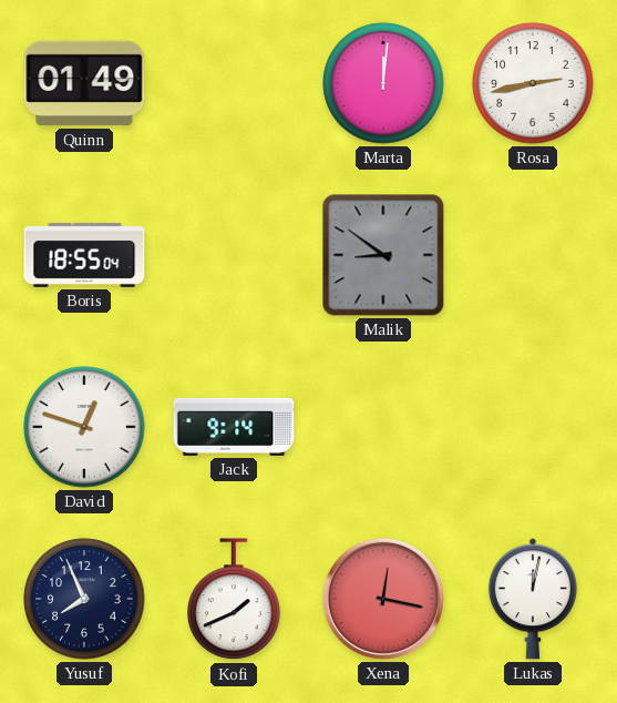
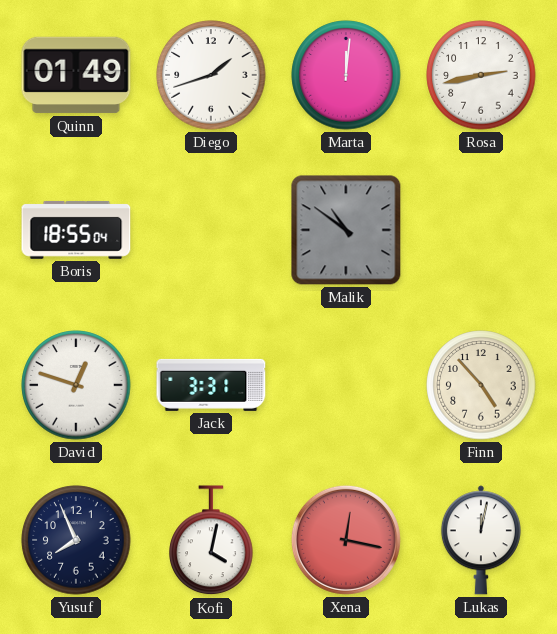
Diego: none -> 1:42 (211, 75)
Malik: 8:51 -> 10:51 (346, 230)
Jack: 9:14 -> 3:31 (211, 385)
Finn: none -> 4:53 (481, 385)
Kofi: 1:41 -> 4:02 (211, 541)
